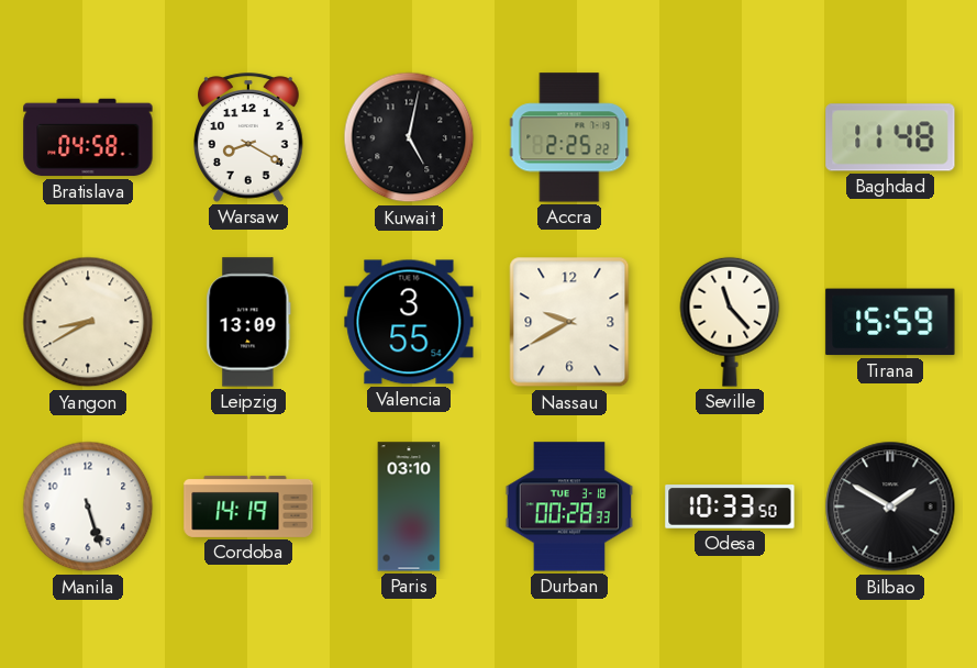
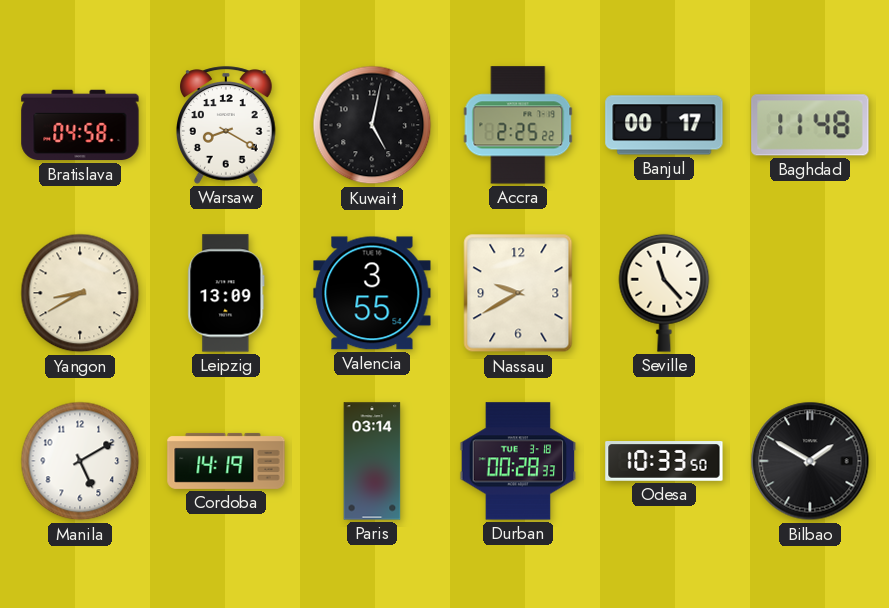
Banjul: none -> 00:17 (664, 125)
Tirana: 15:59 -> none (890, 322)
Manila: 5:27 -> 5:10 (80, 461)
Paris: 03:10 -> 03:14 (372, 461)
